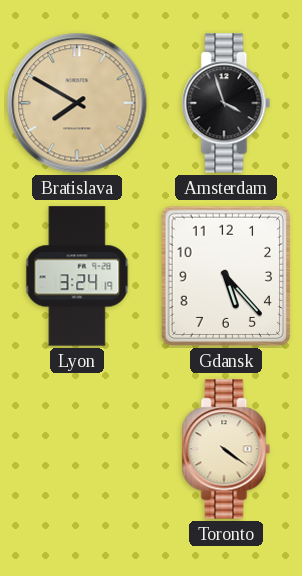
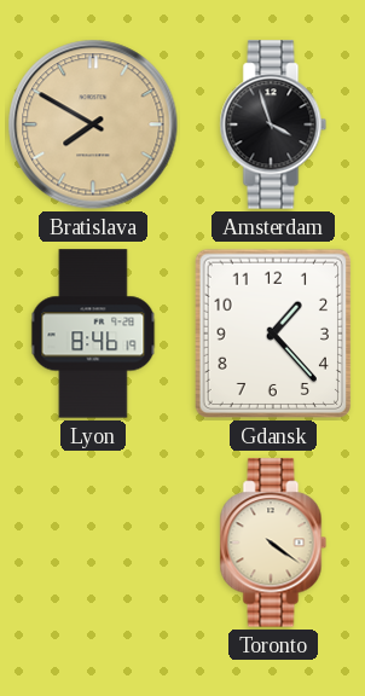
Lyon: 3:24 -> 8:46 (93, 333)
Gdansk: 5:23 -> 1:23 (272, 333)
